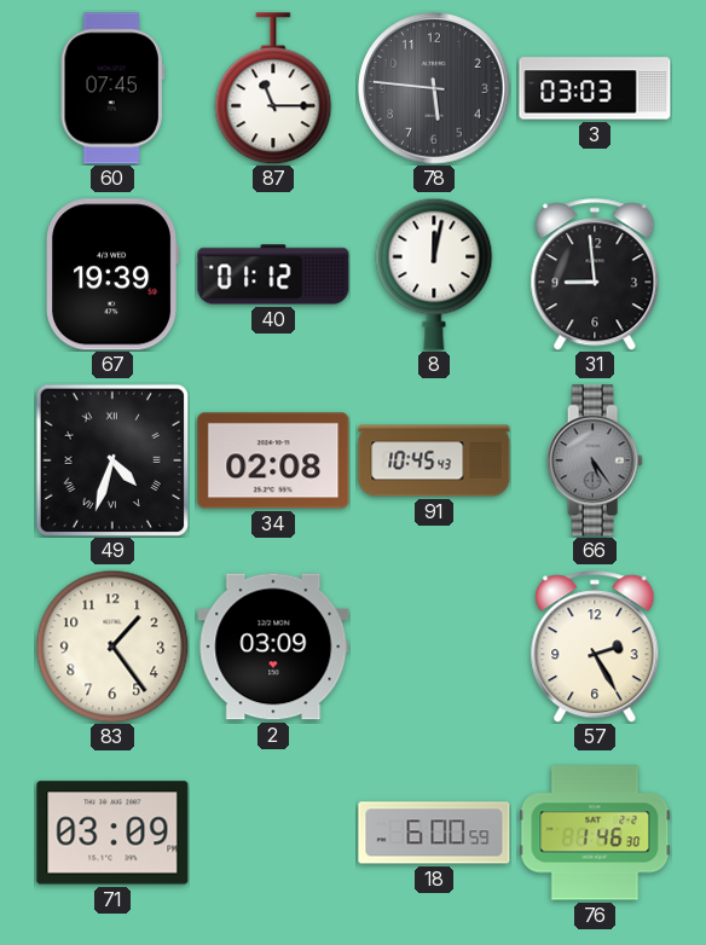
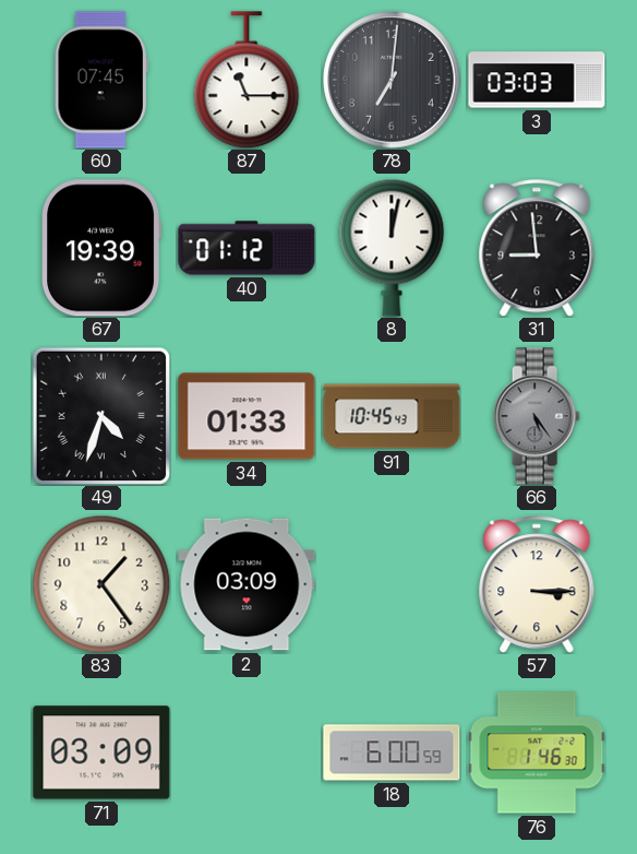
78: 5:46 -> 7:01 (392, 80)
34: 02:08 -> 01:33 (247, 416)
57: 2:25 -> 3:15 (537, 584)
